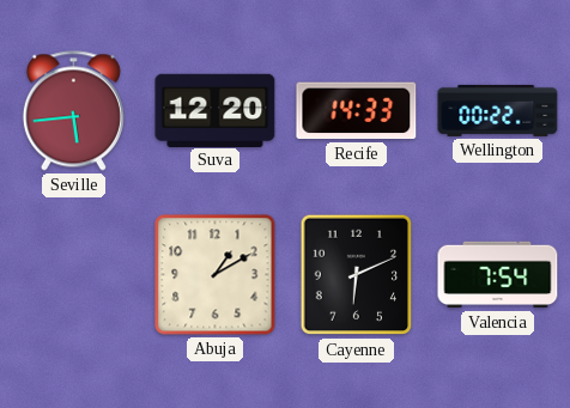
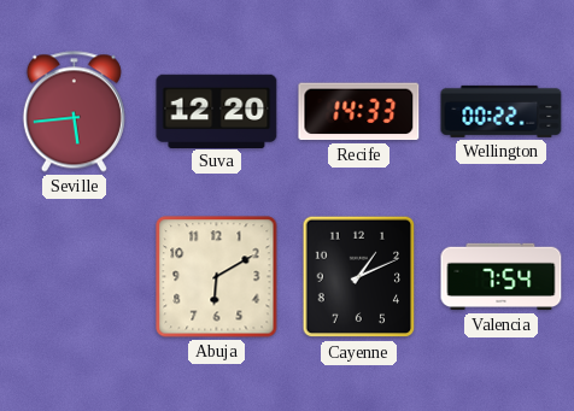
Abuja: 1:10 -> 6:10 (217, 277)
Cayenne: 6:11 -> 1:11 (359, 277)
